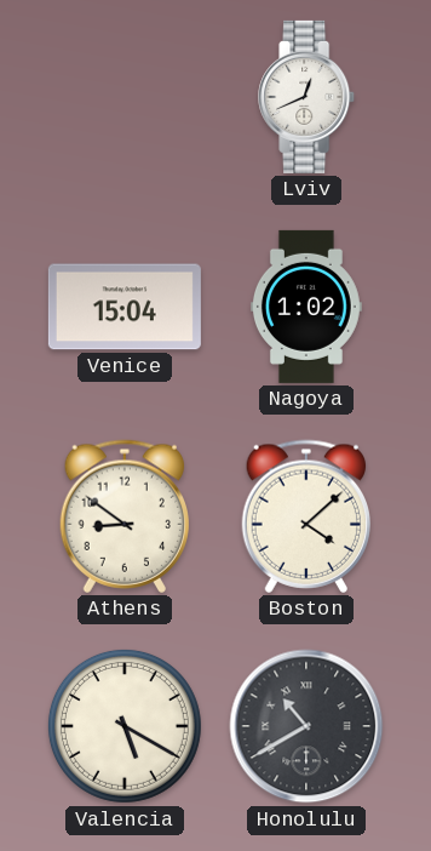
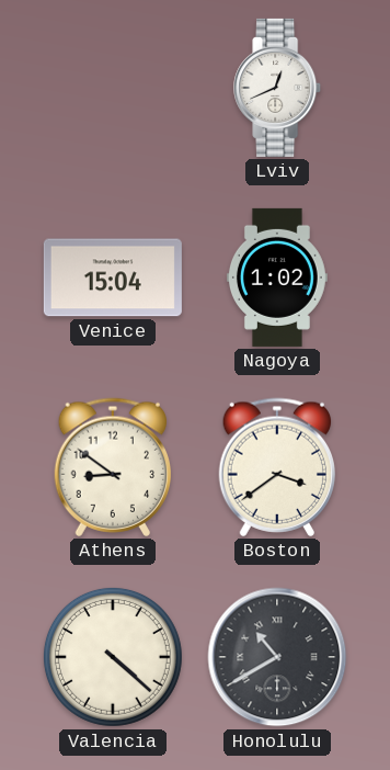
Boston: 4:08 -> 3:39 (276, 467)
Valencia: 5:20 -> 4:22 (113, 657)
